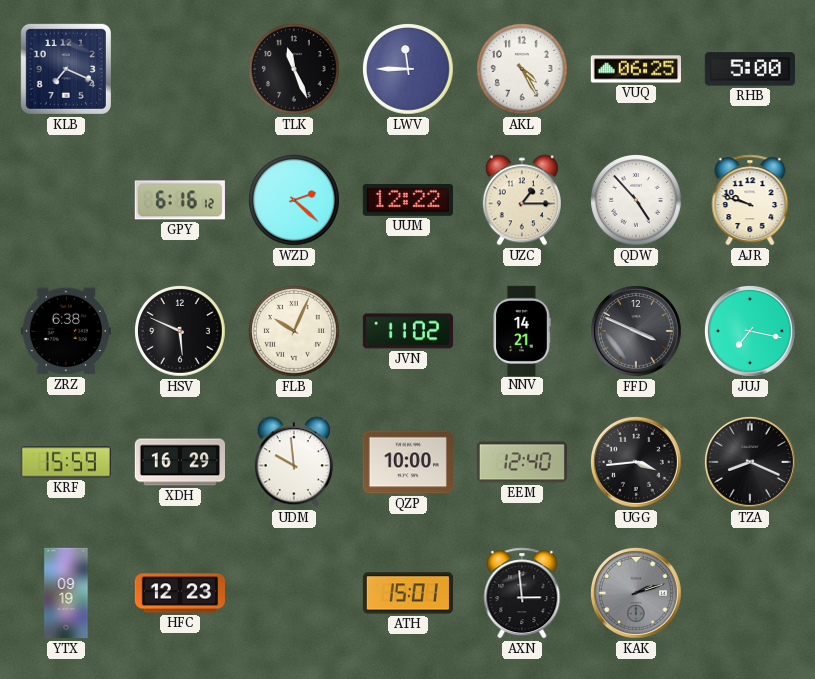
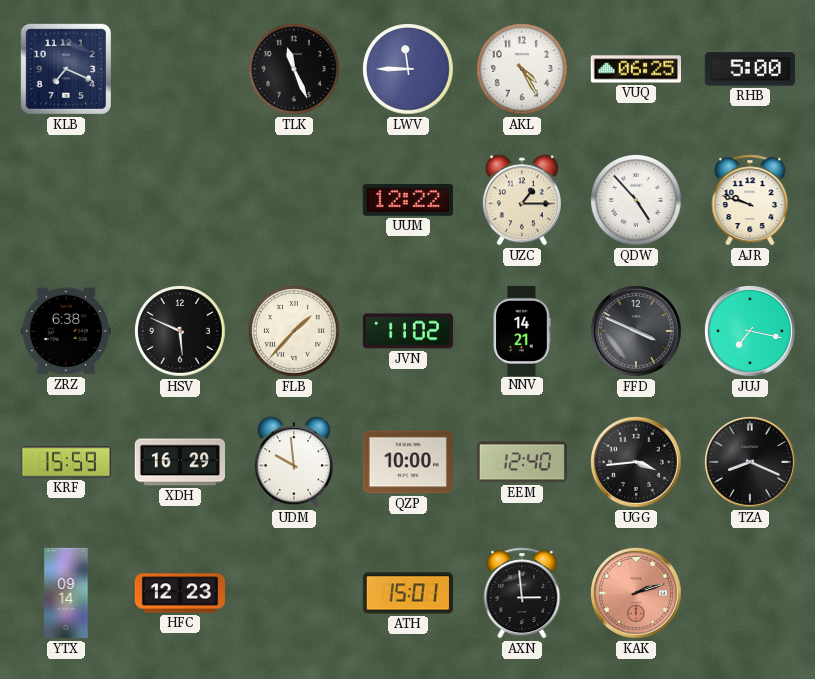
GPY: 6:16 -> none (180, 200)
WZD: 2:22 -> none (295, 201)
FLB: 10:04 -> 1:37 (295, 332)
YTX: 09:19 -> 09:14 (66, 593)
KAK dial: grey -> salmon (637, 594)
